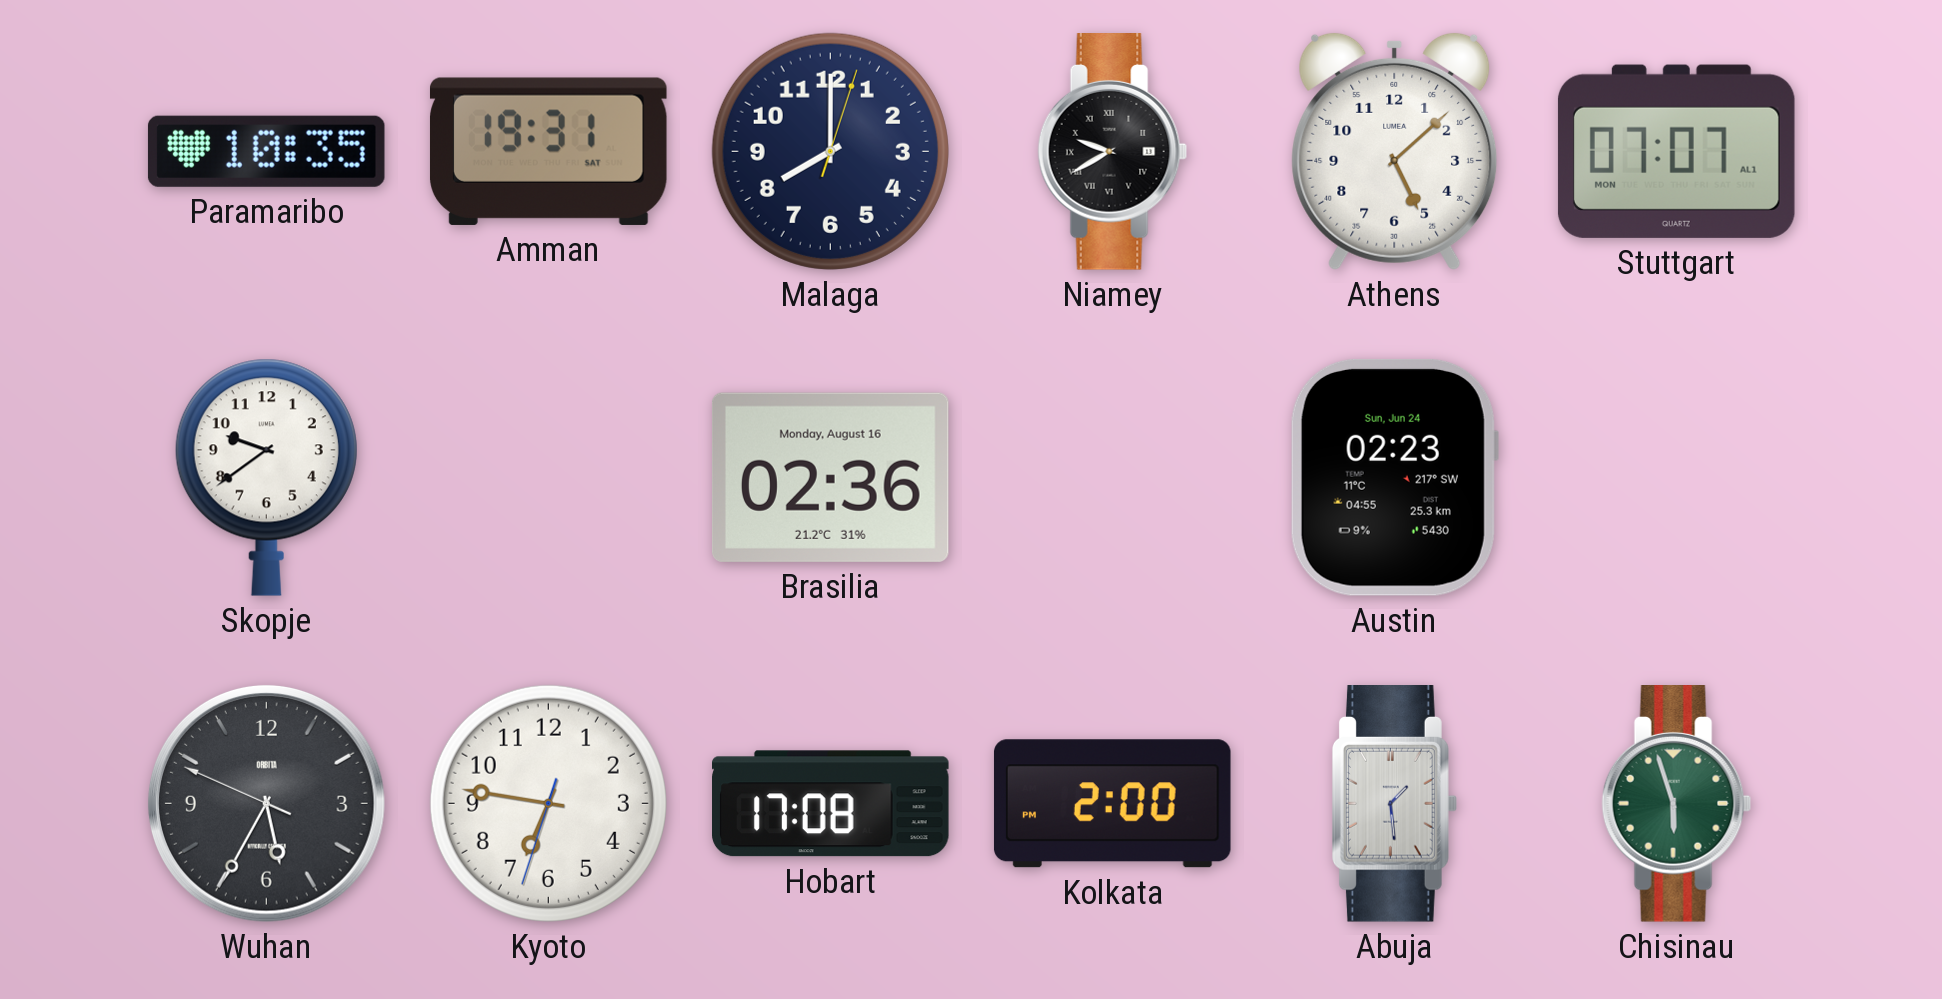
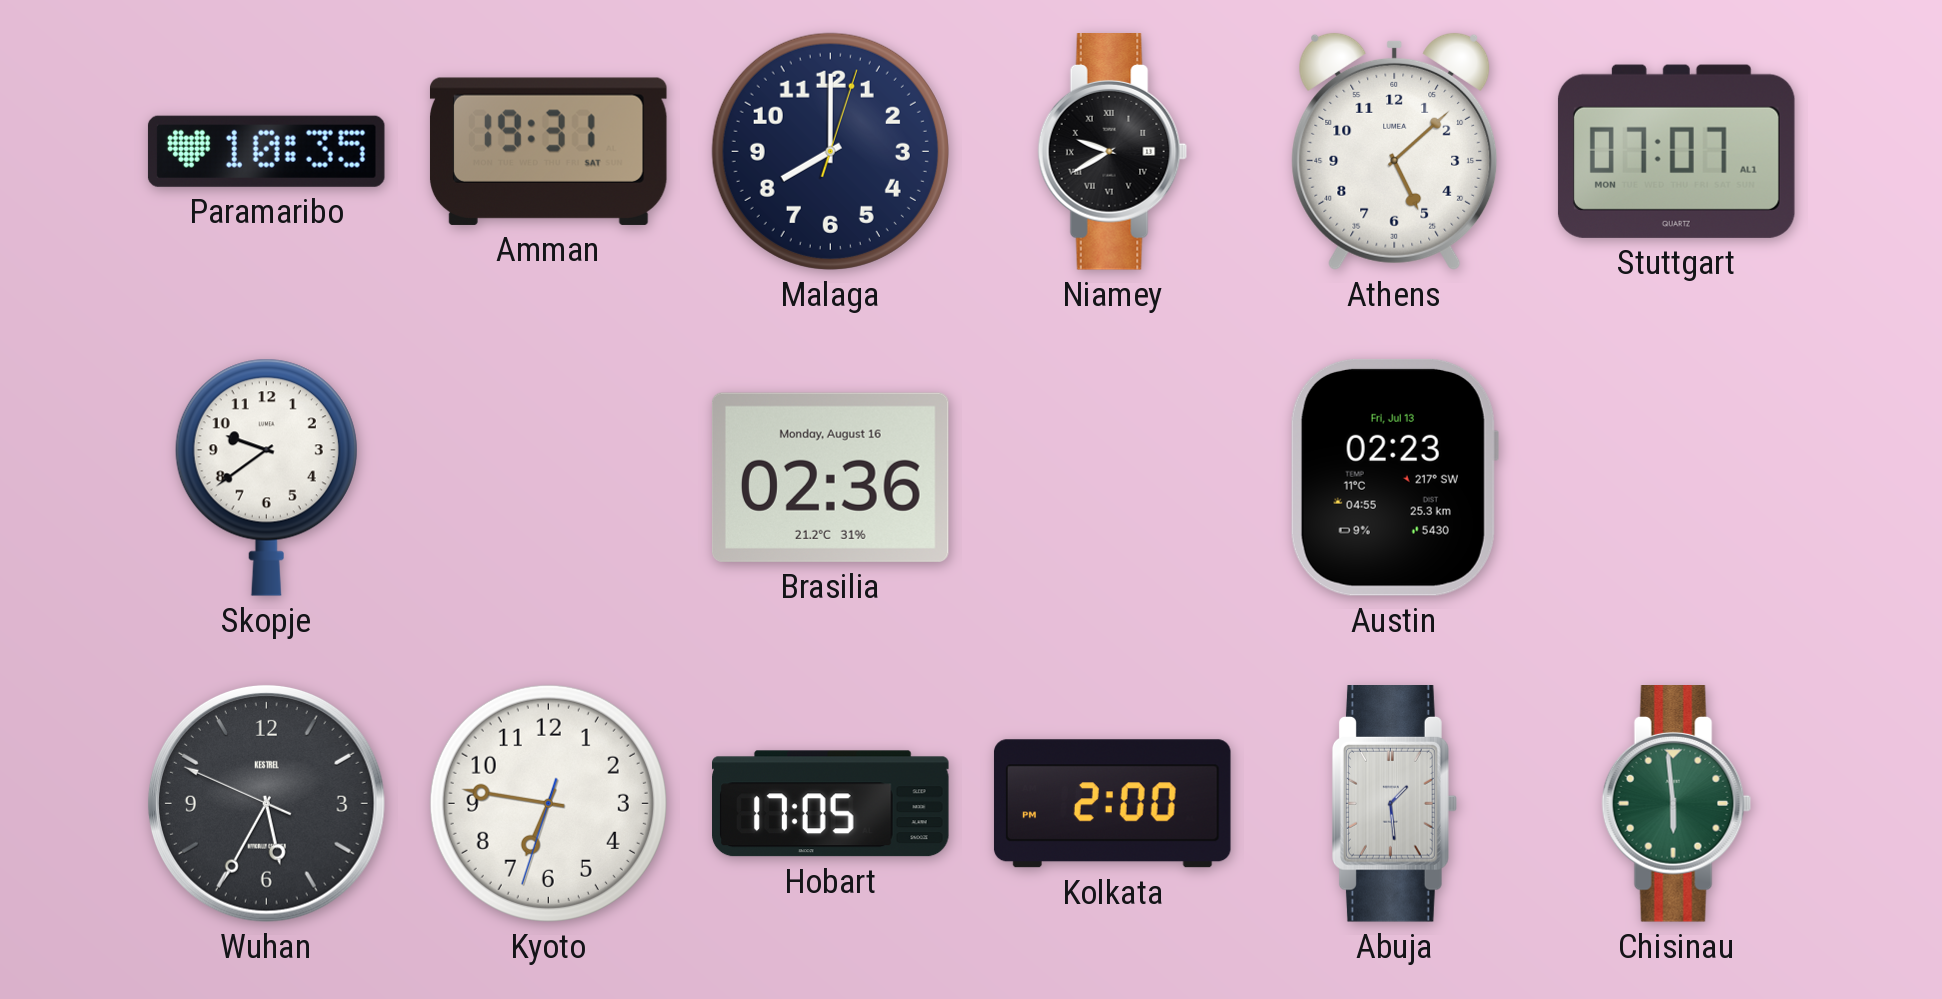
Austin date: Sun, Jun 24 -> Fri, Jul 13 (1394, 477)
Wuhan brand: ORBITA -> KESTREL (266, 803)
Hobart: 17:08 -> 17:05 (831, 804)
Chisinau: 5:57 -> 5:59 (1677, 804)
